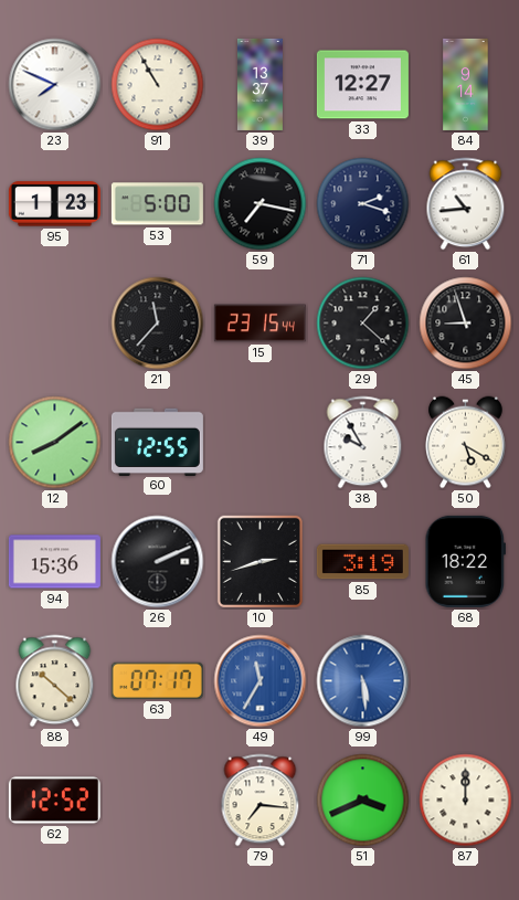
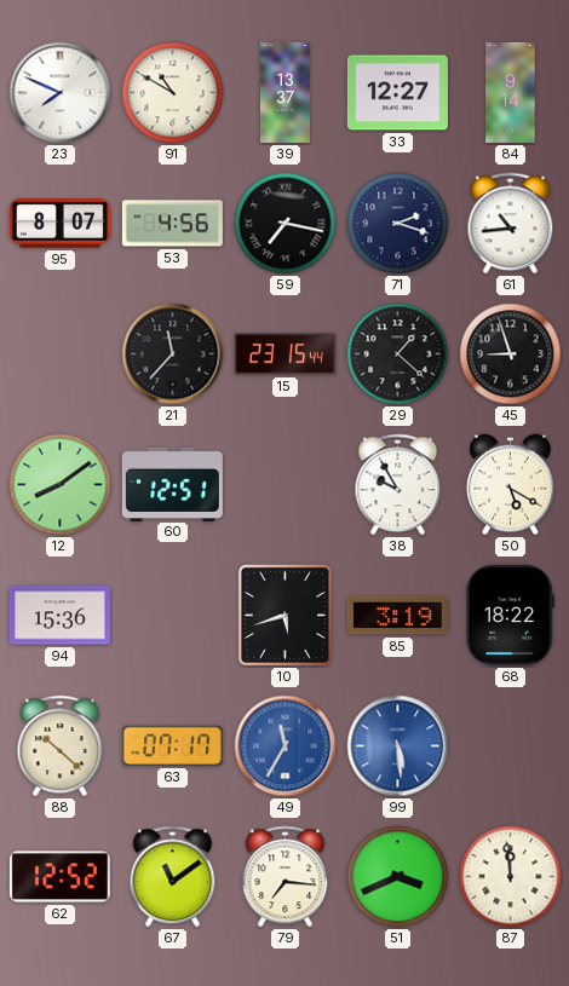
91: 10:55 -> 10:50 (173, 93)
95: 1:23 -> 8:07 (59, 224)
53: 5:00 -> 4:56 (172, 224)
60: 12:55 -> 12:51 (172, 484)
26: 2:11 -> none (158, 562)
10: 2:42 -> 5:42 (284, 615)
67: none -> 11:09 (173, 877)
87: 12:00 -> 11:59 (511, 877)
